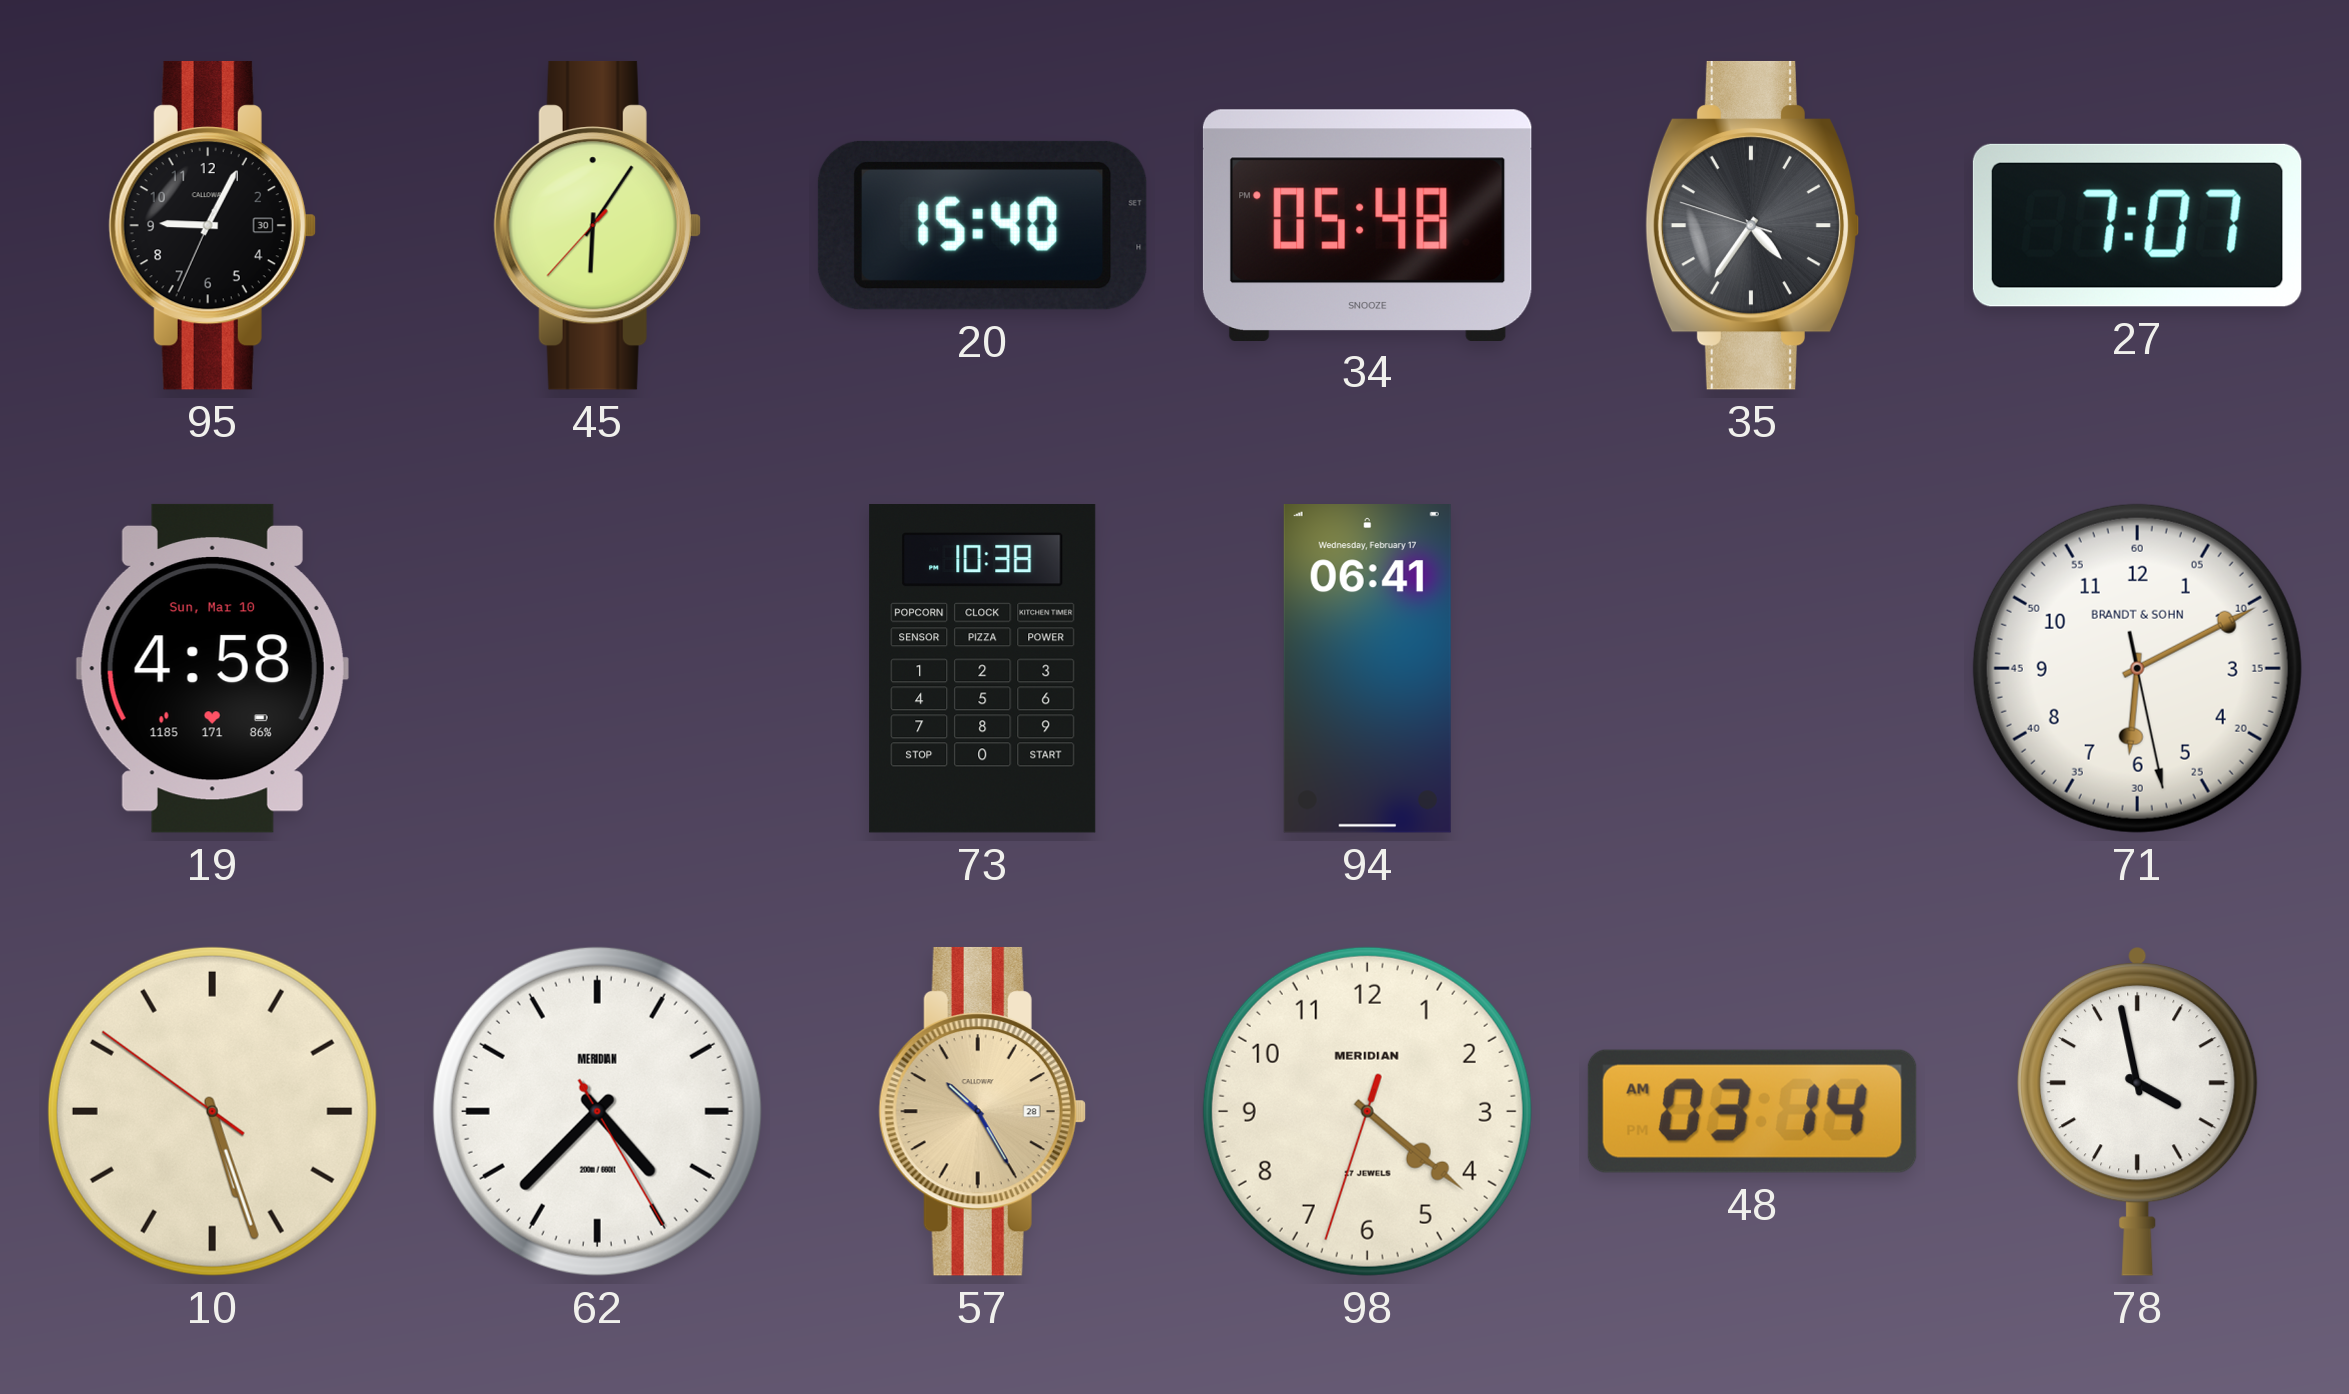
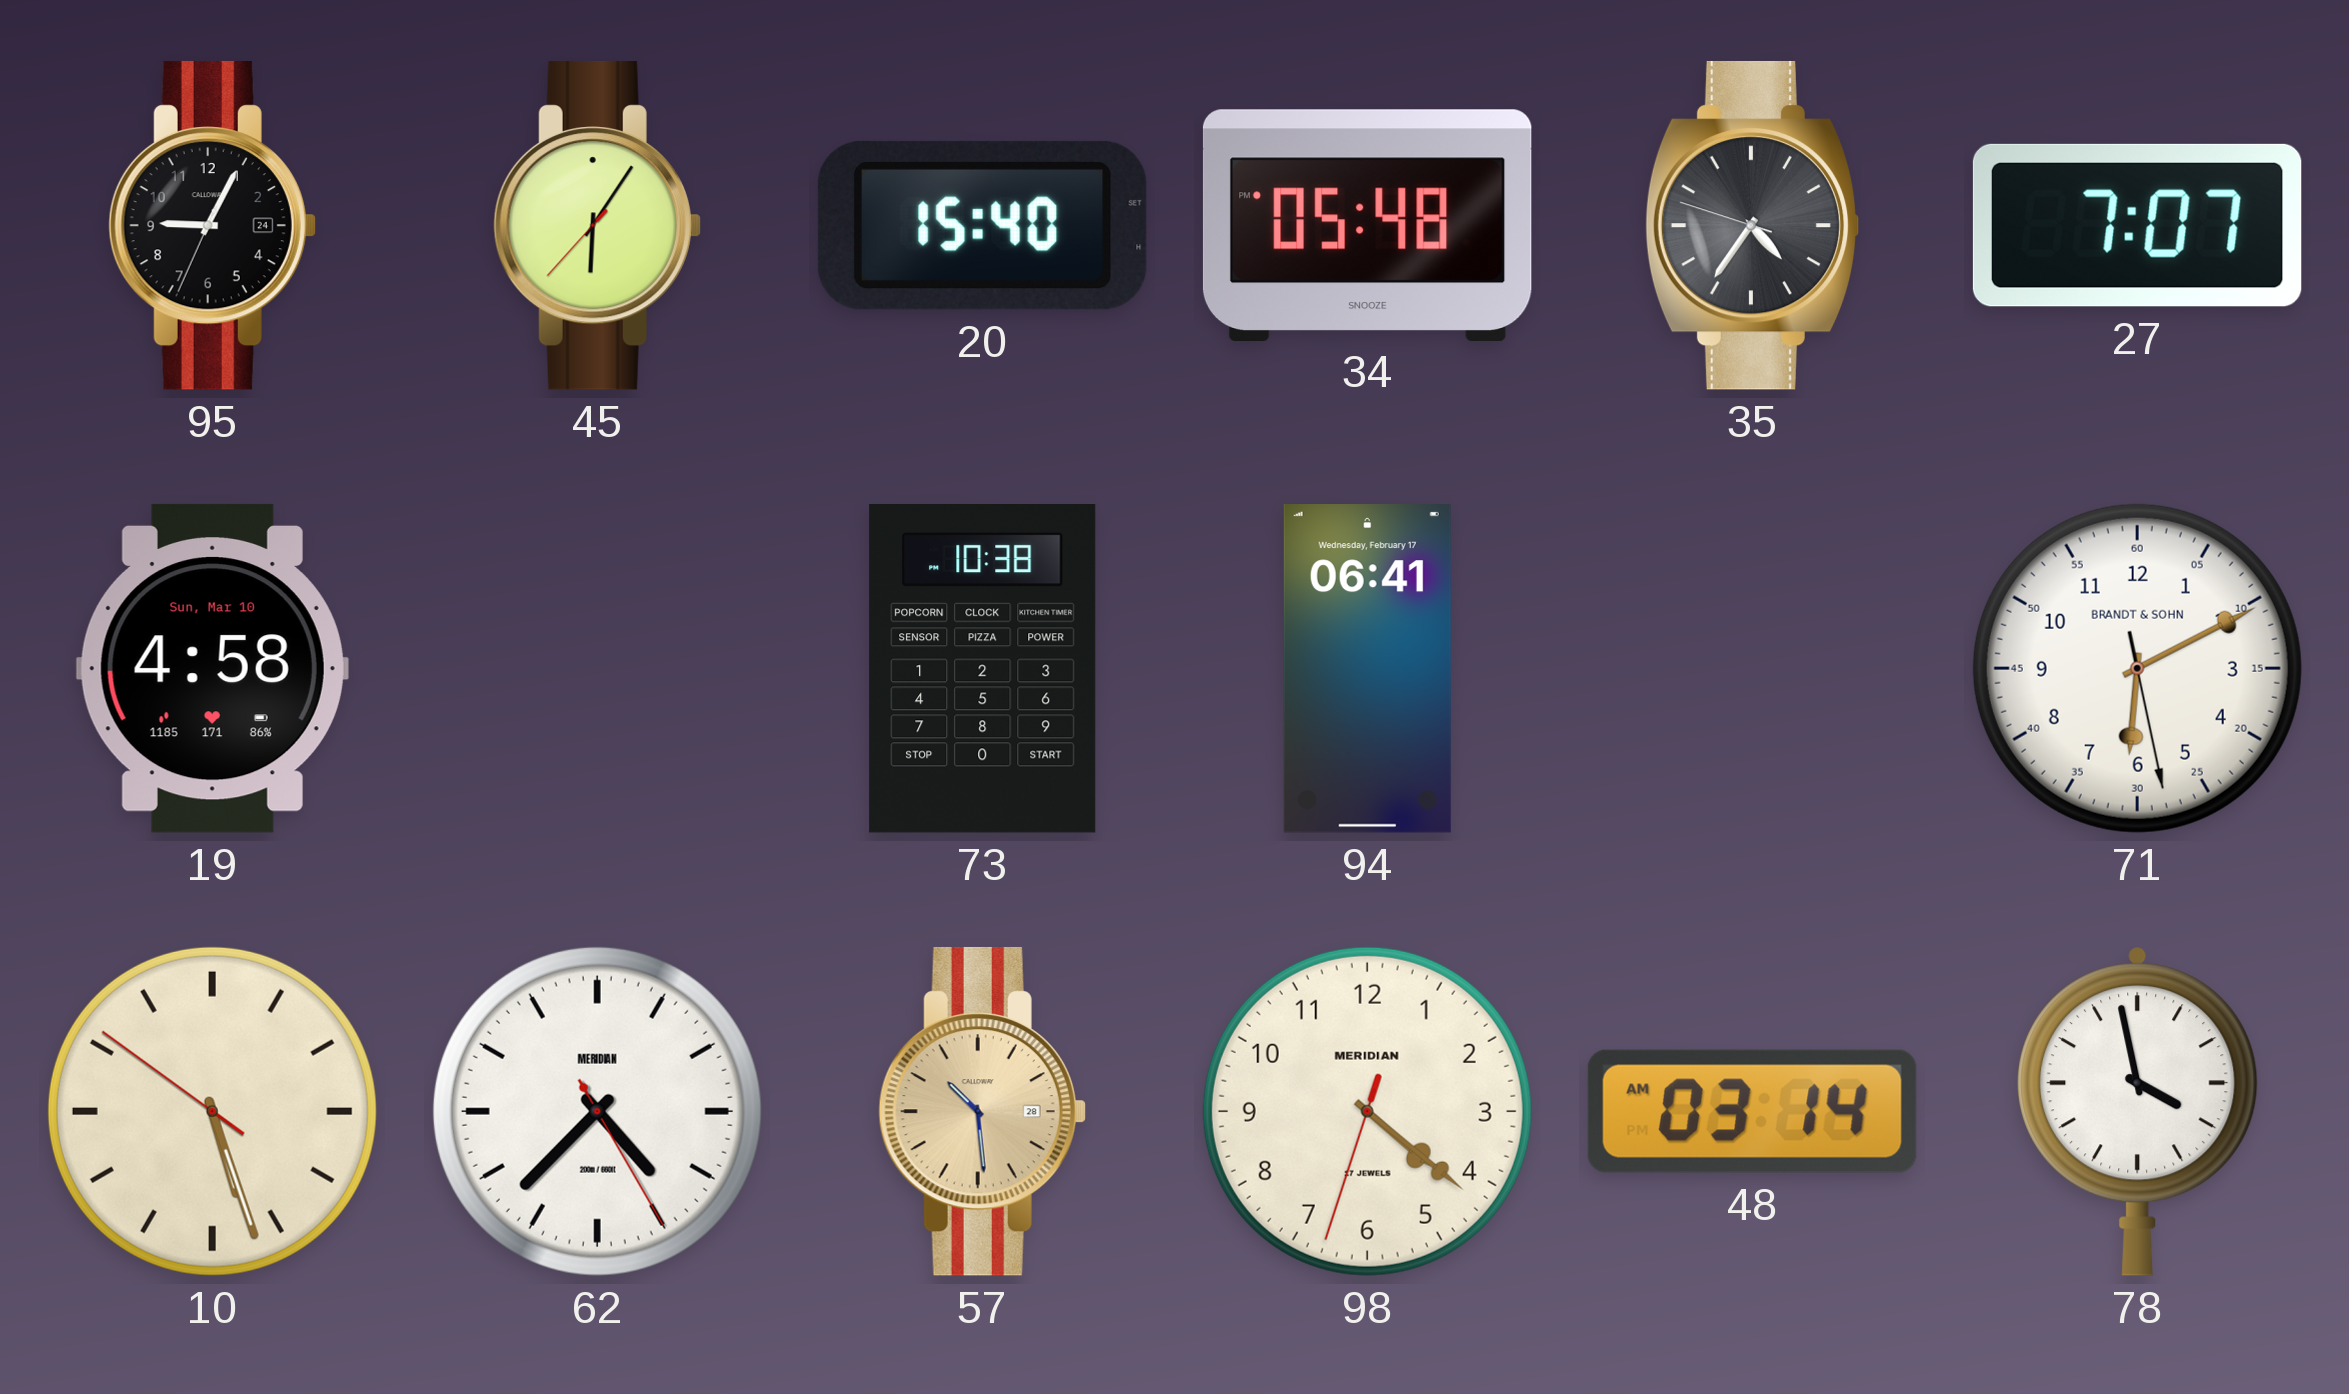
95 date: 30 -> 24 (212, 225)
57: 10:25 -> 10:29 (982, 1111)
